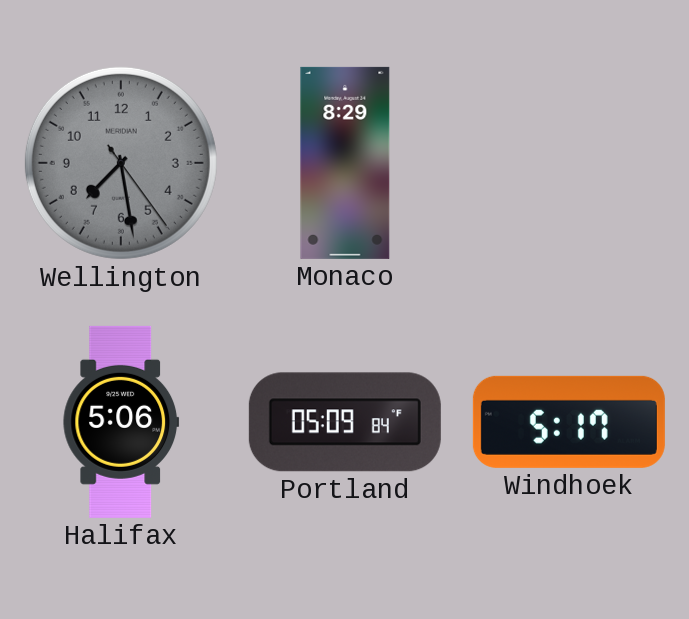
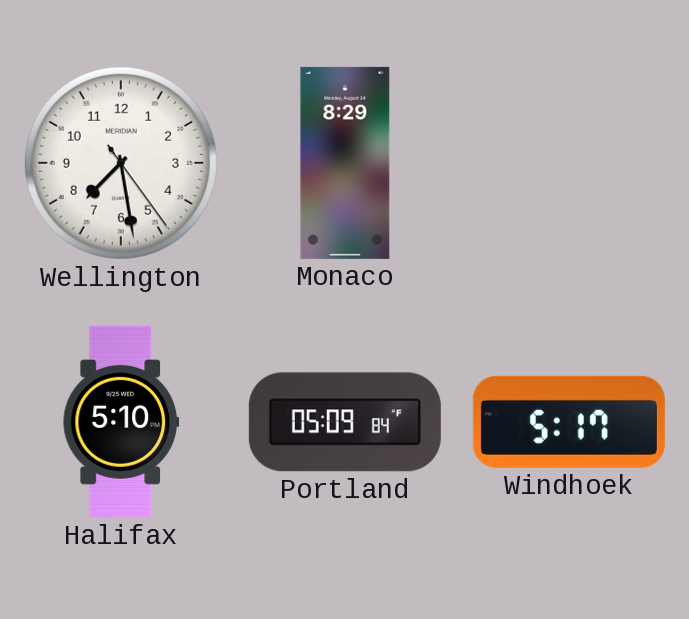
Wellington dial: grey -> white (121, 163)
Halifax: 5:06 -> 5:10 (121, 422)
